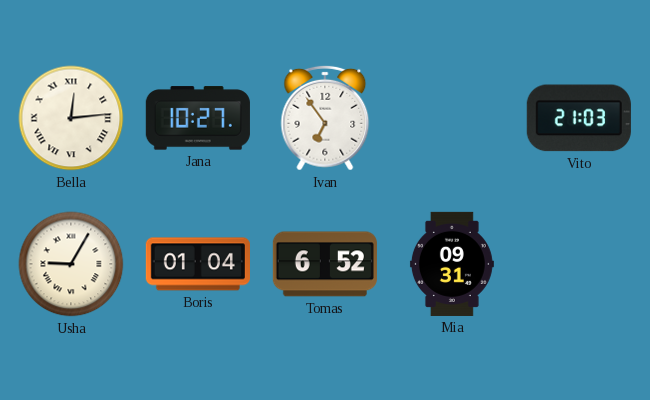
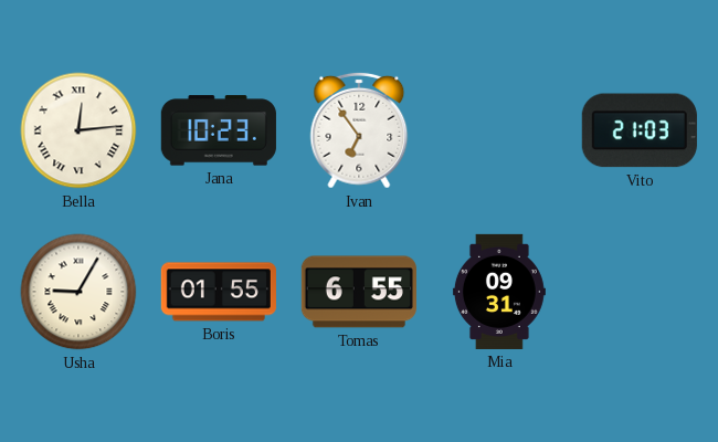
Jana: 10:27 -> 10:23 (219, 130)
Boris: 01:04 -> 01:55 (219, 292)
Tomas: 6:52 -> 6:55 (359, 292)
